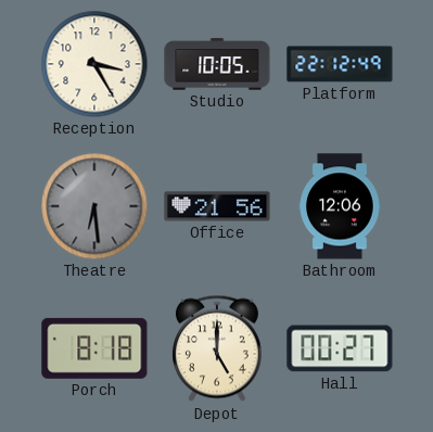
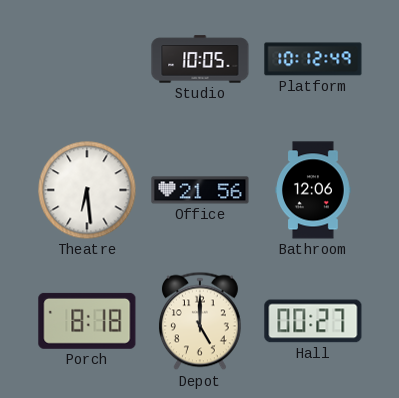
Reception: 3:25 -> none (94, 64)
Platform: 22:12 -> 10:12 (313, 59)
Theatre dial: grey -> white (87, 190)
